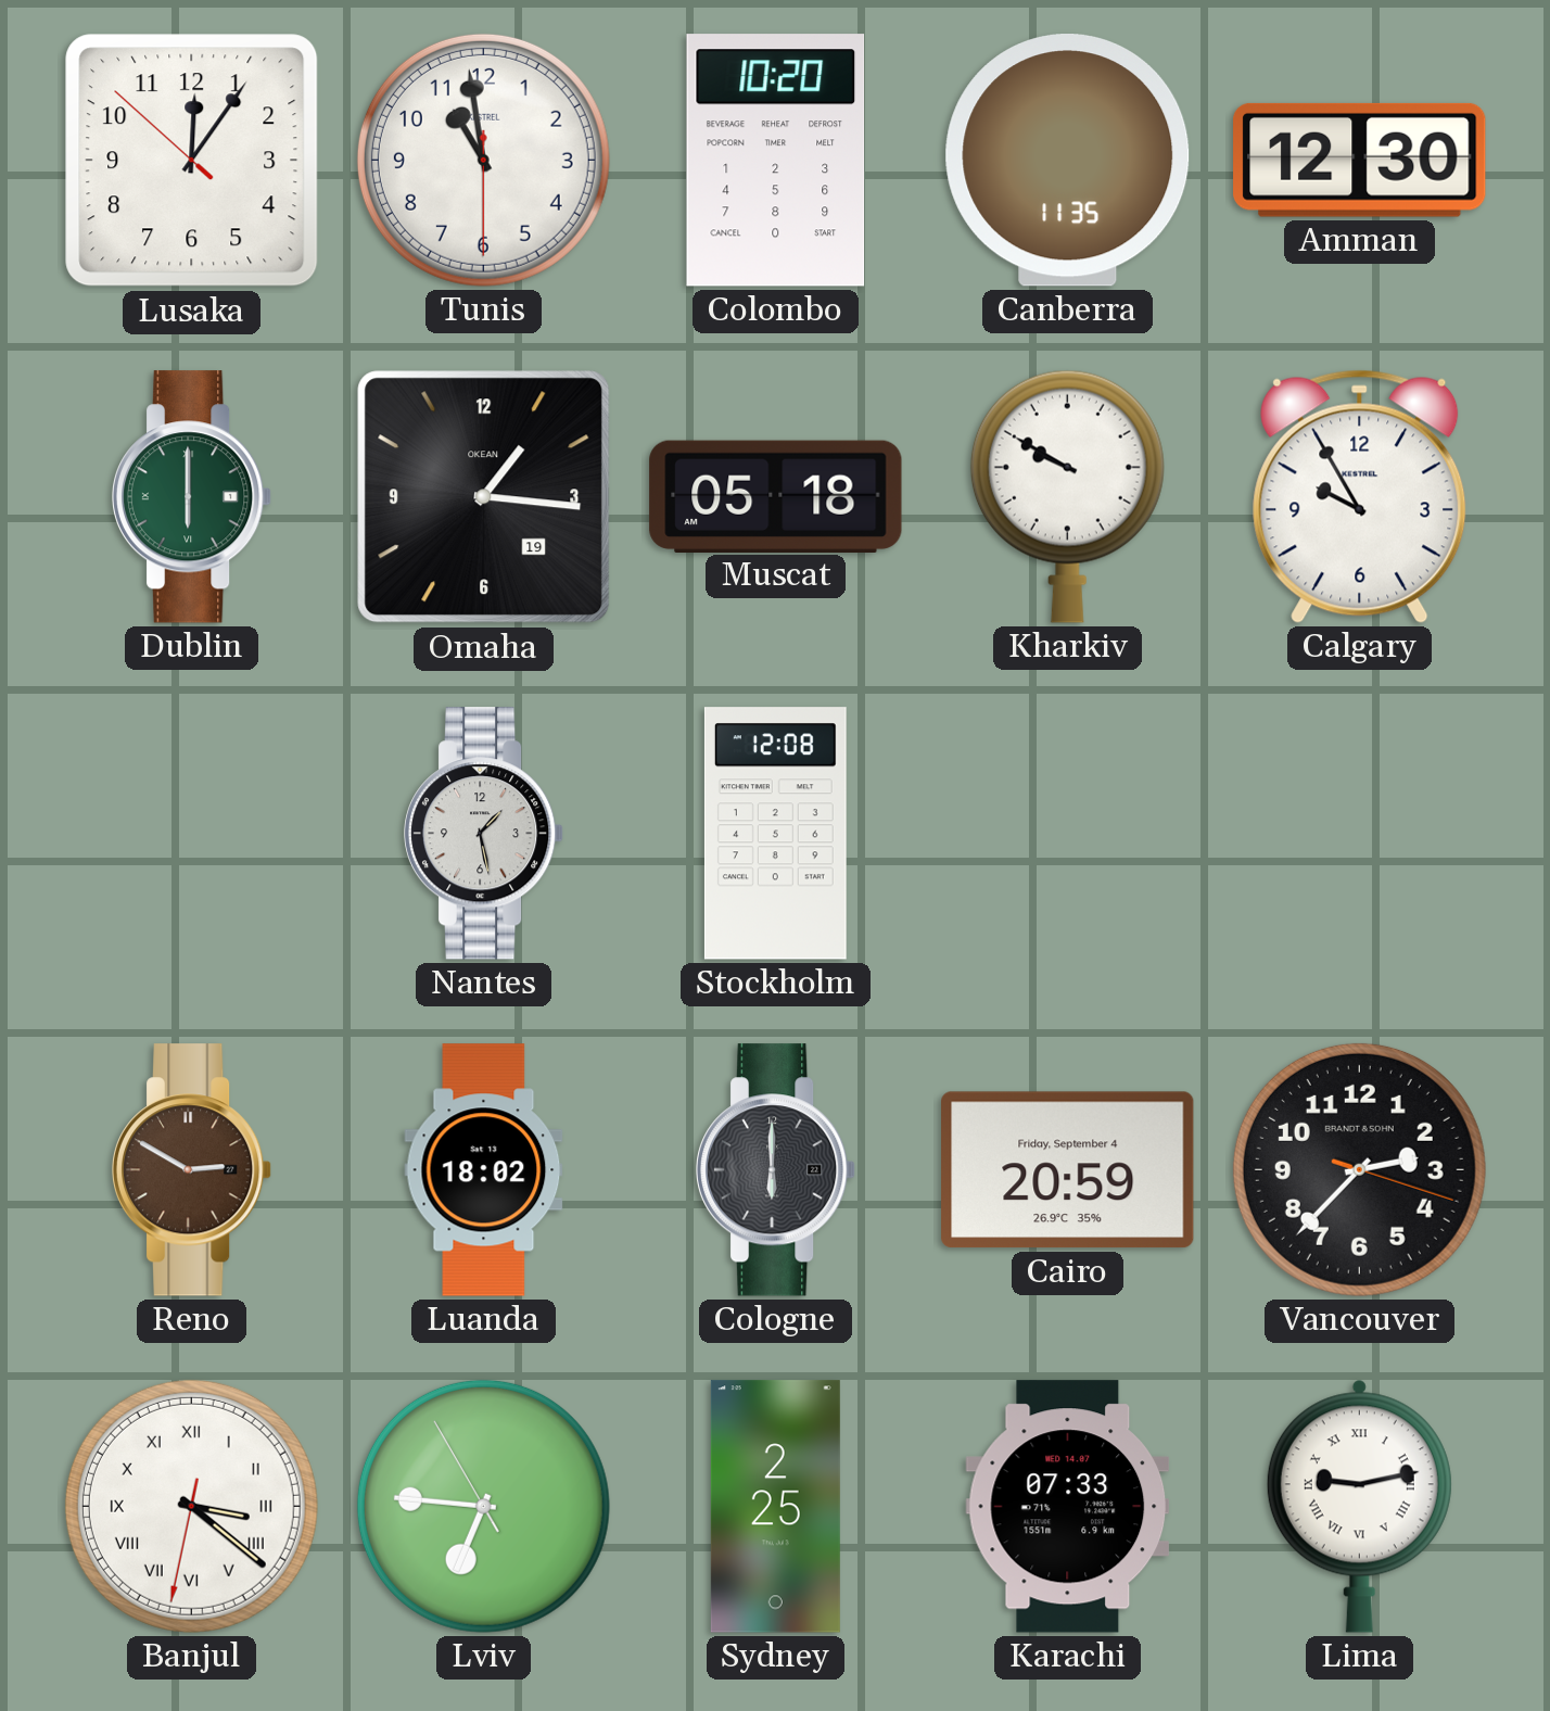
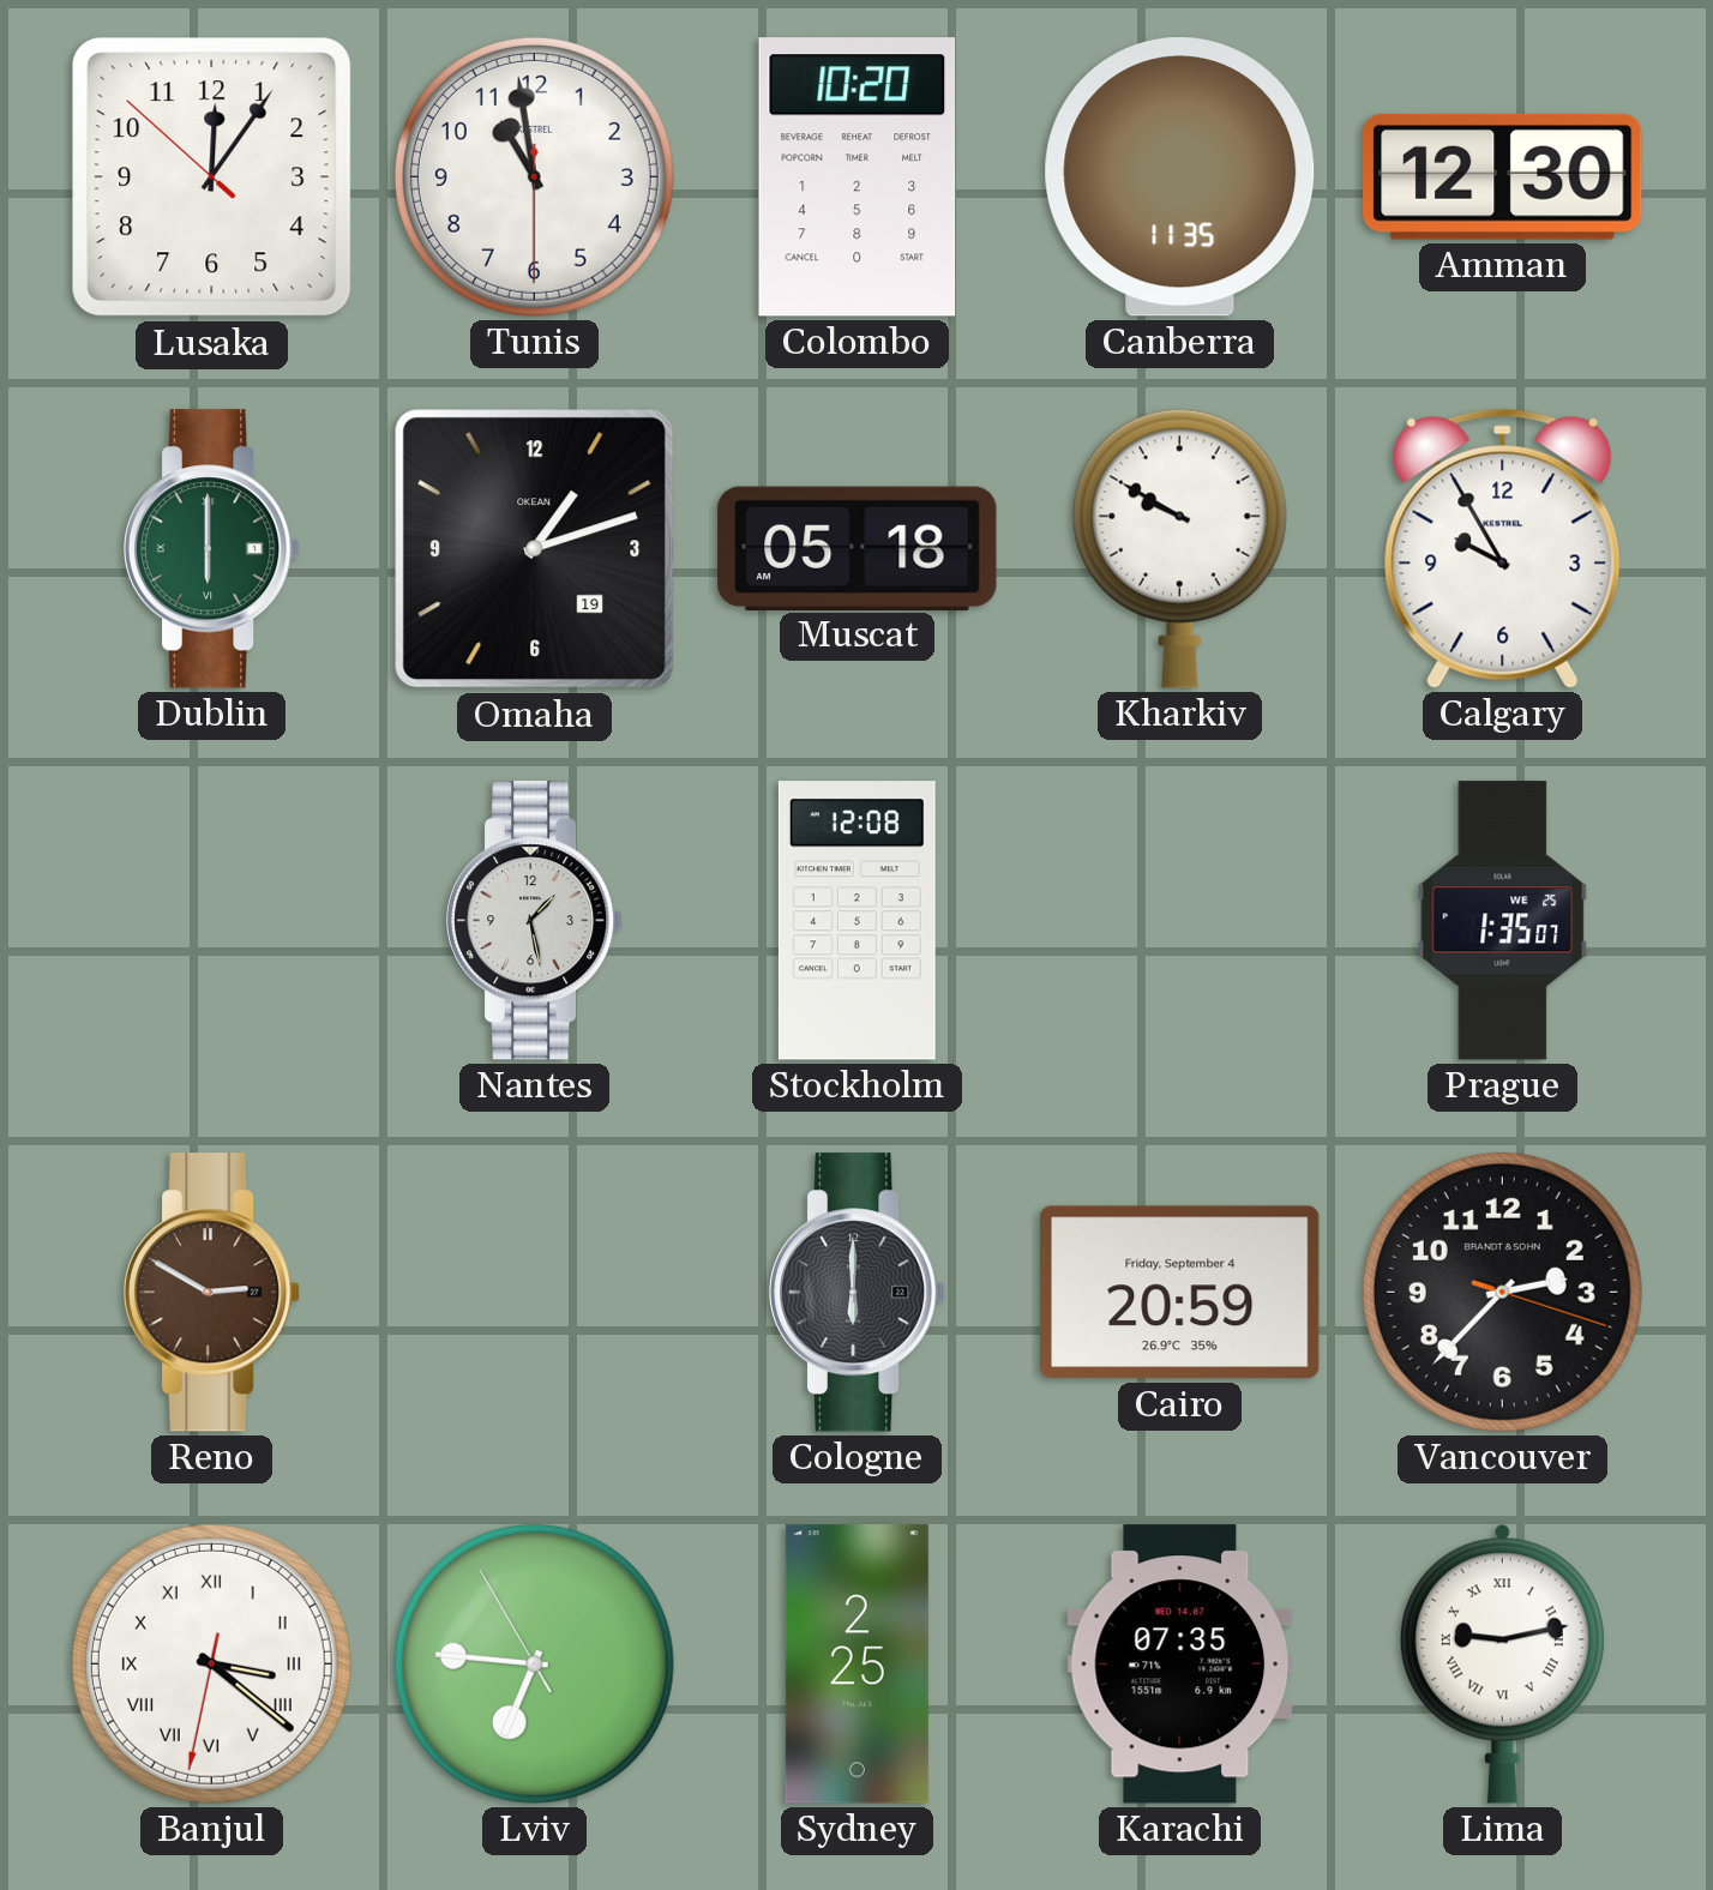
Omaha: 1:16 -> 1:12 (535, 549)
Prague: none -> 1:35 (1503, 921)
Luanda: 18:02 -> none (484, 1170)
Karachi: 07:33 -> 07:35 (1180, 1665)
